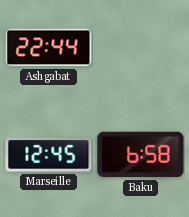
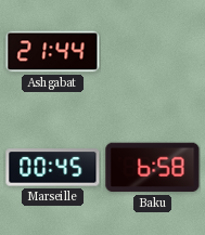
Ashgabat: 22:44 -> 21:44 (53, 52)
Marseille: 12:45 -> 00:45 (53, 168)
